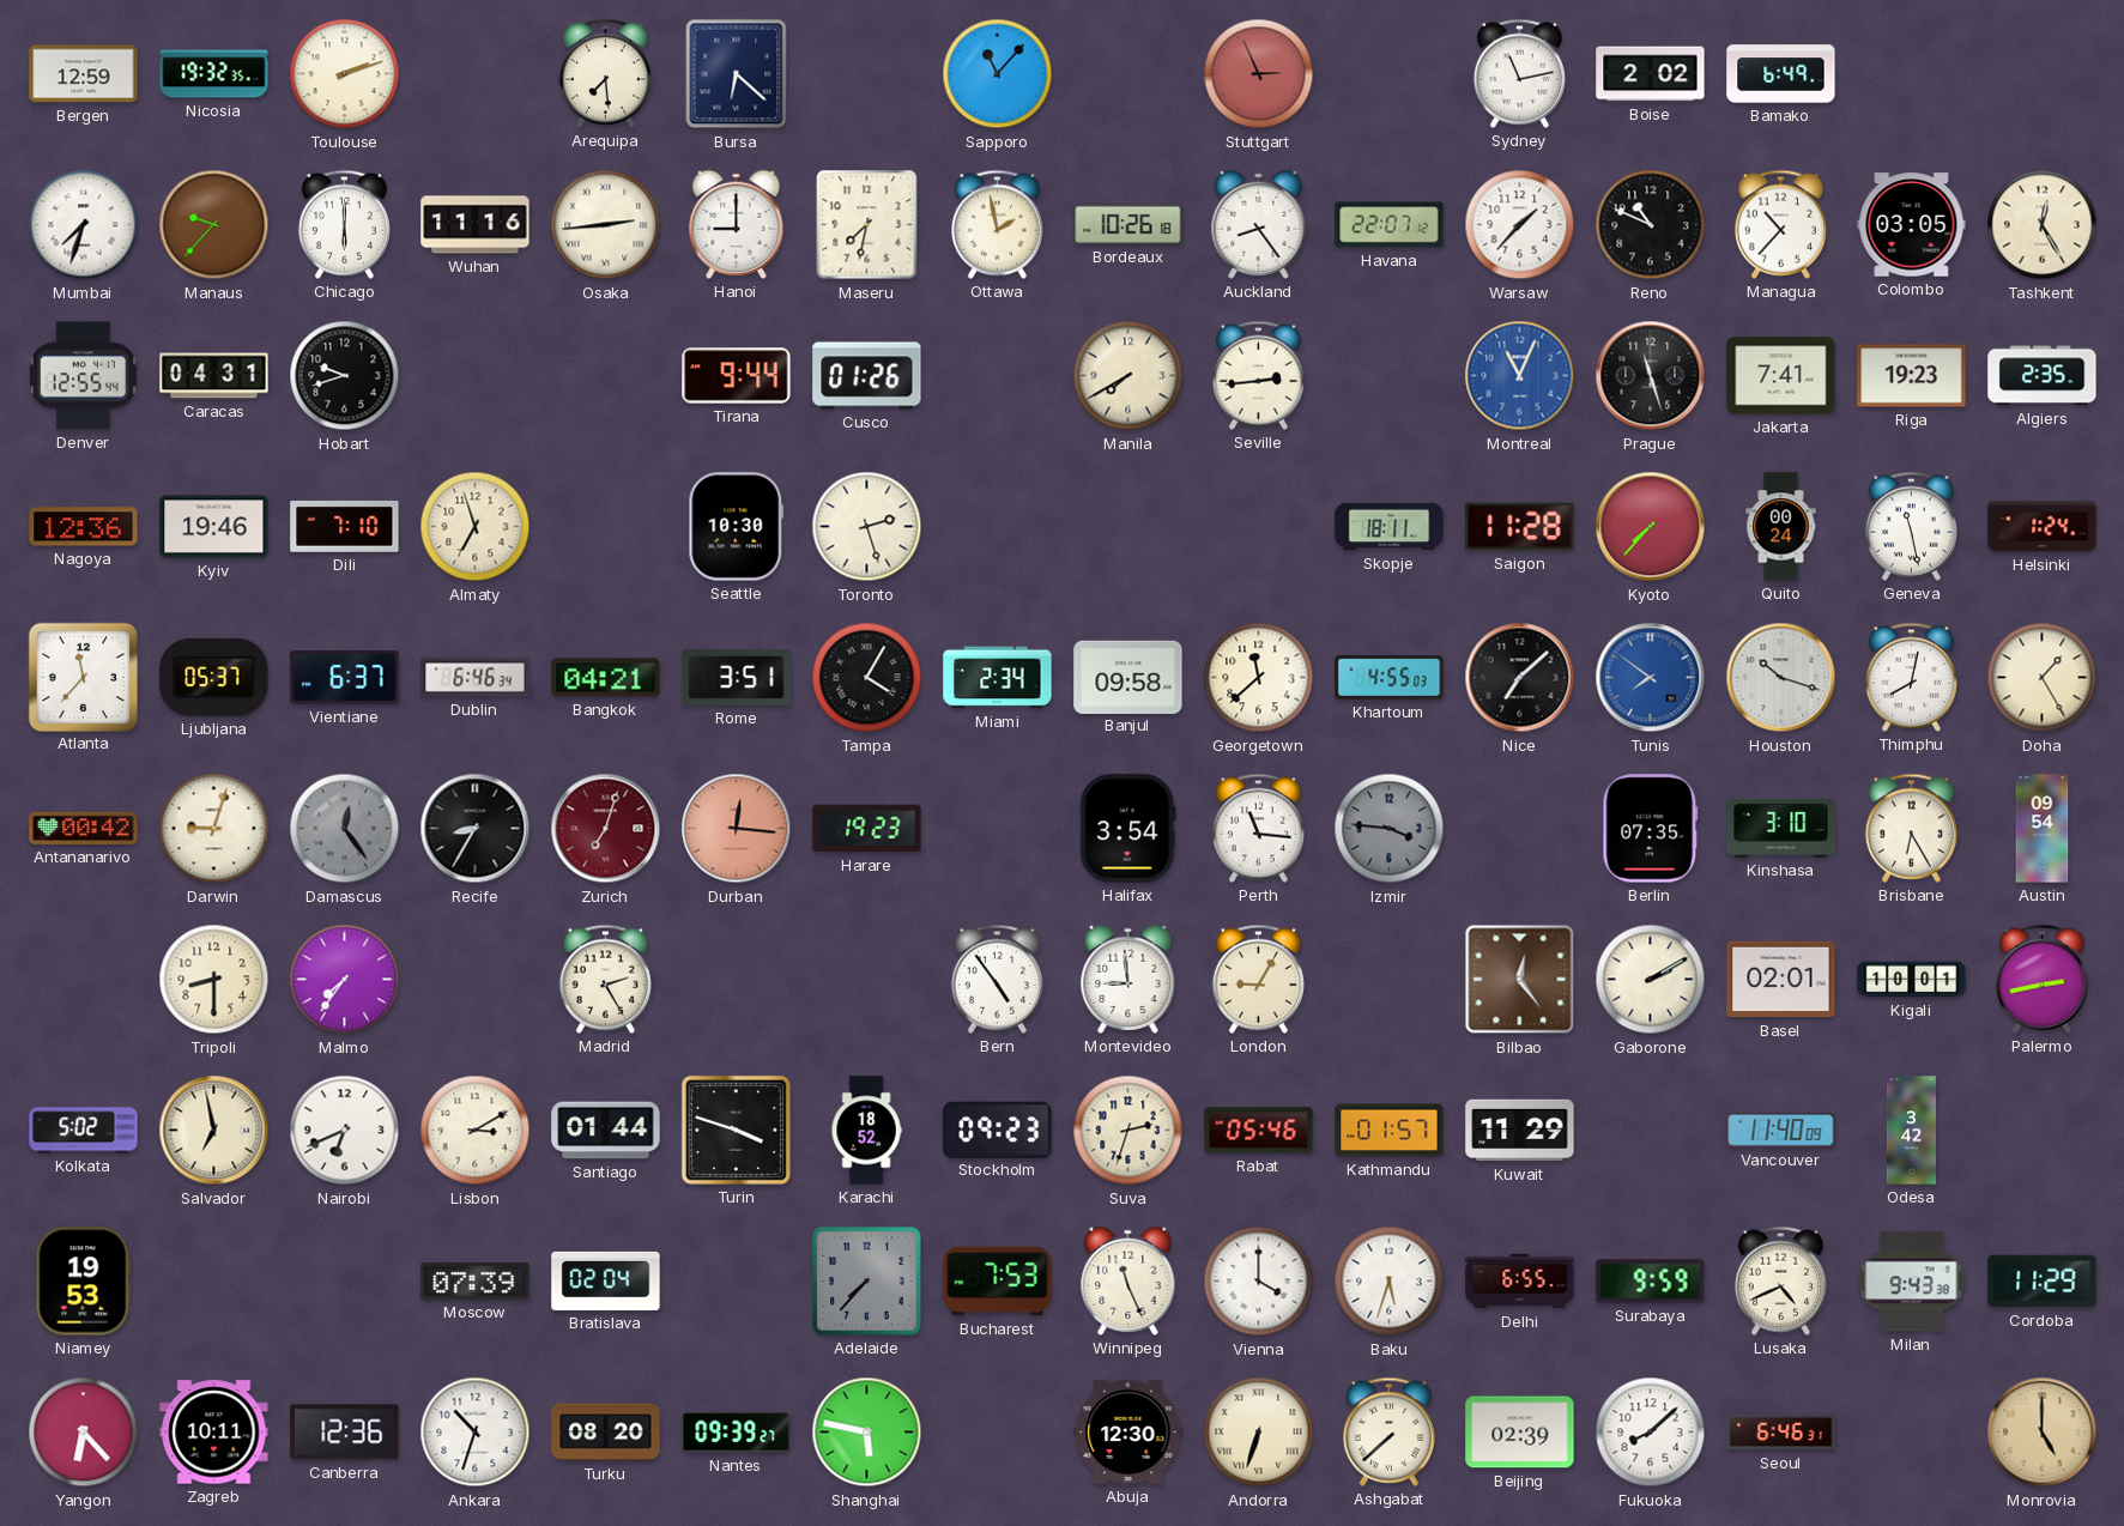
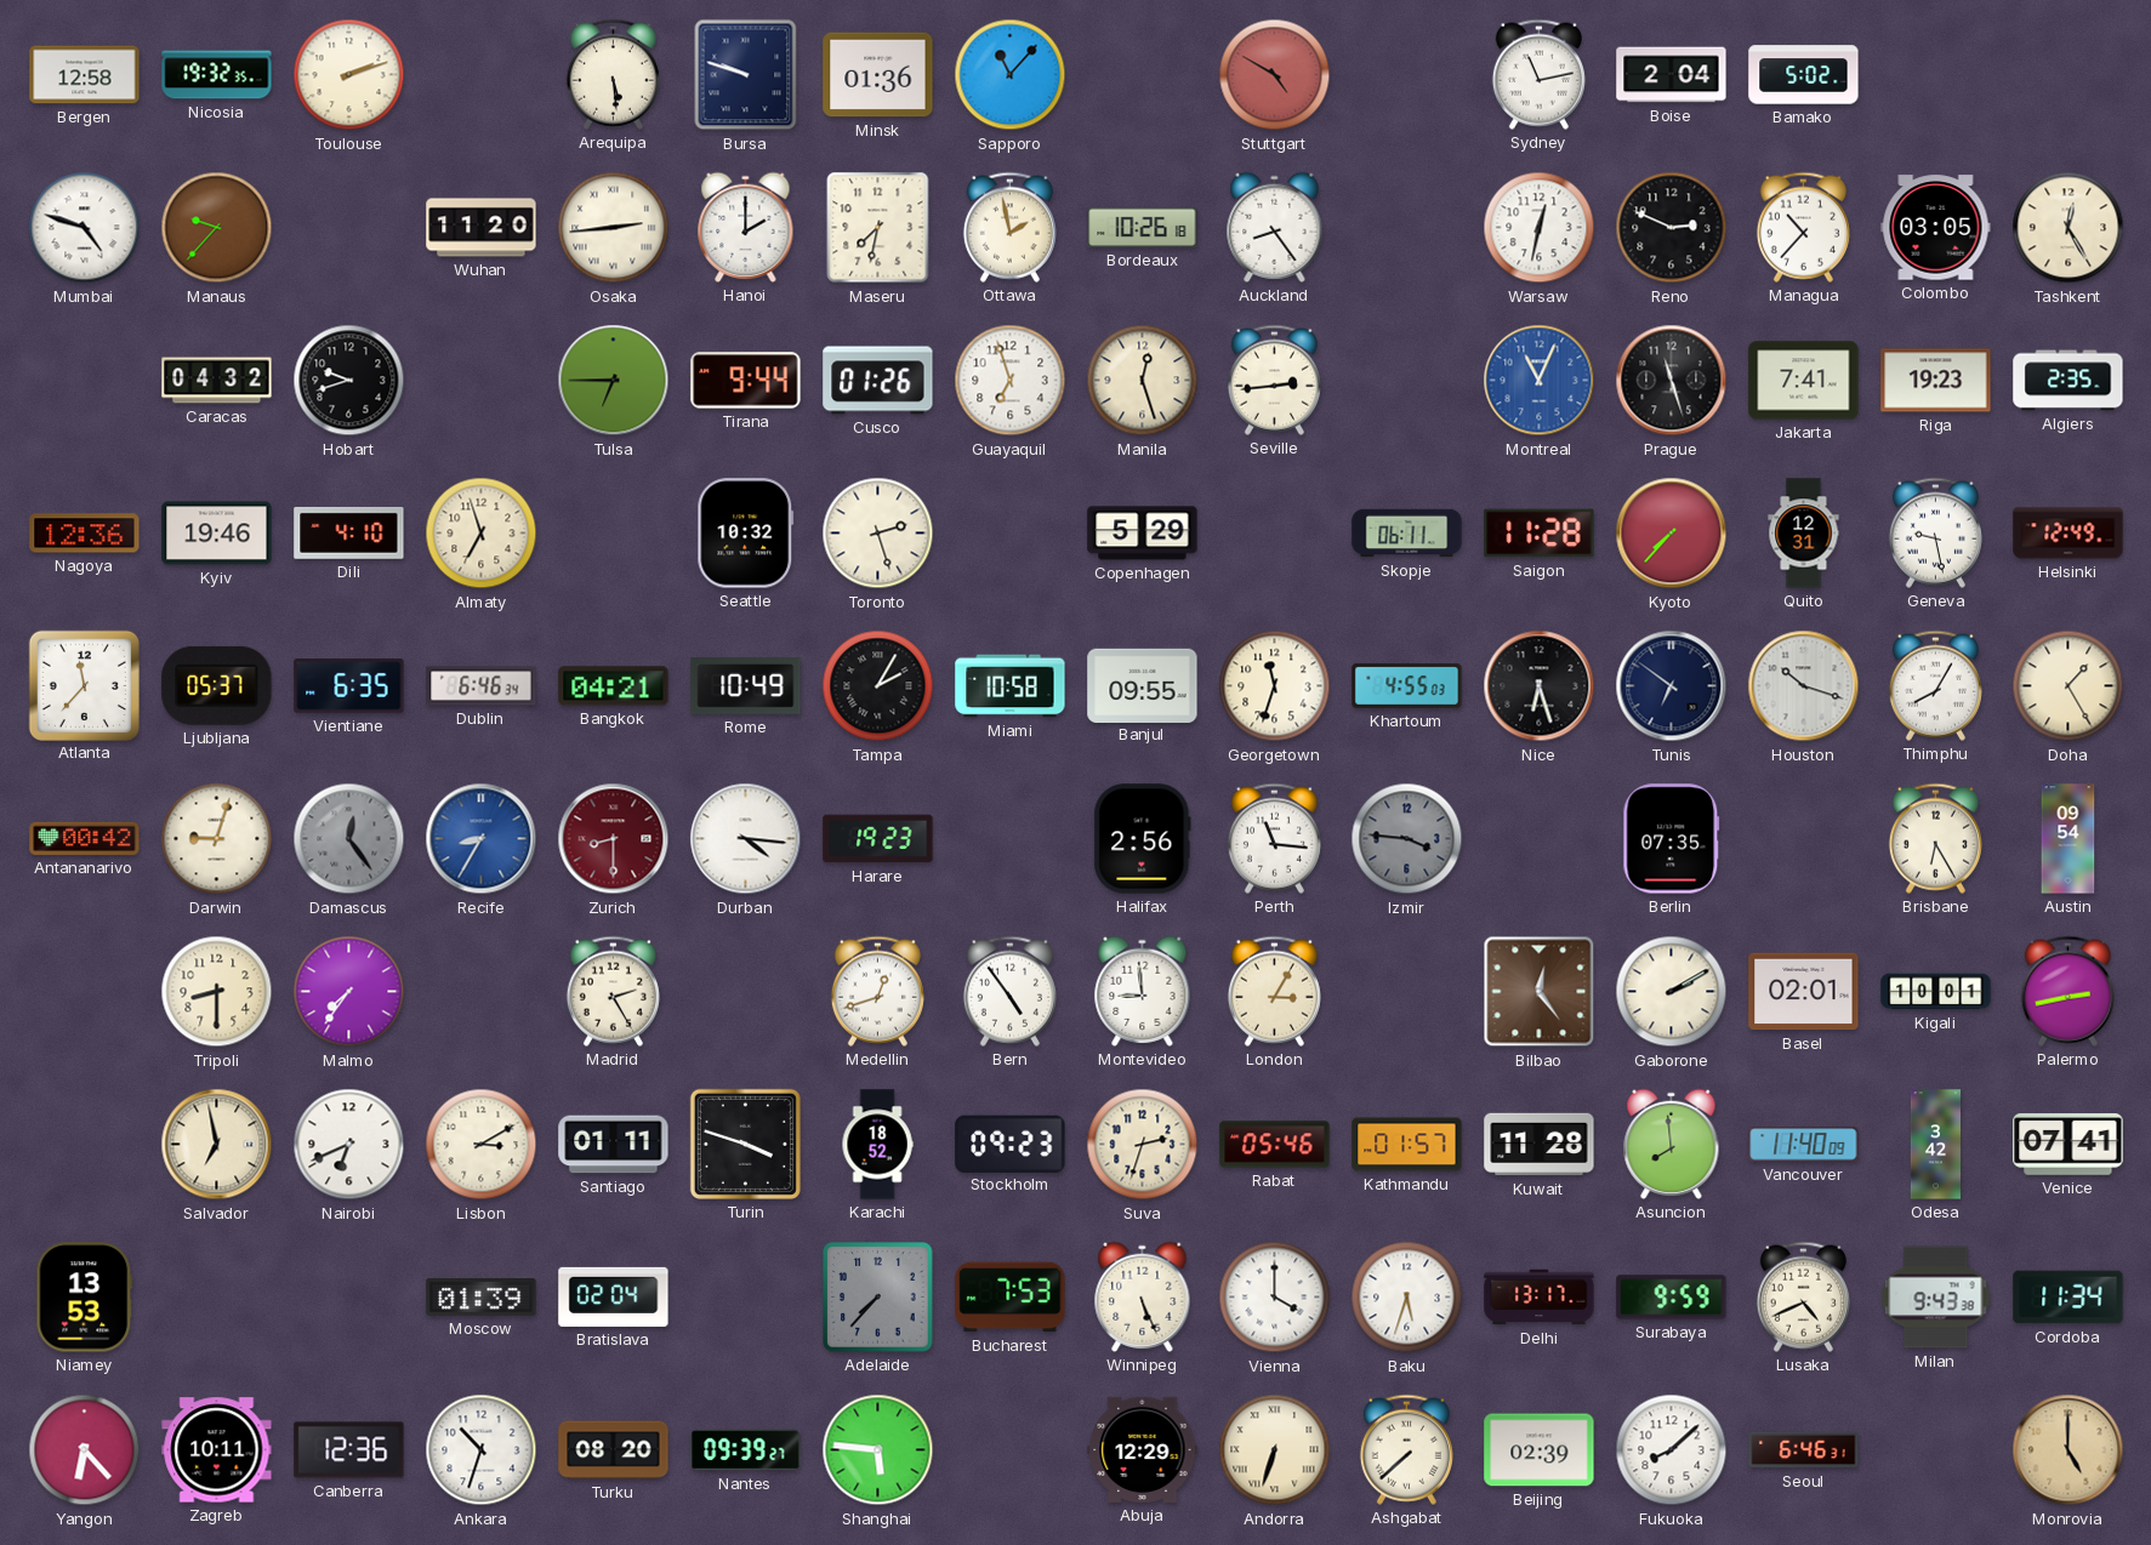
Bergen: 12:59 -> 12:58 (85, 75)
Arequipa: 7:29 -> 5:29 (613, 74)
Bursa: 6:22 -> 9:48 (746, 75)
Minsk: none -> 01:36 (878, 75)
Stuttgart: 2:56 -> 4:50 (1275, 75)
Boise: 2:02 -> 2:04 (1672, 75)
Bamako: 6:49 -> 5:02 (1804, 75)
Mumbai: 7:33 -> 4:48 (85, 228)
Chicago: 6:00 -> none (344, 224)
Wuhan: 11:16 -> 11:20 (482, 228)
Hanoi: 9:00 -> 2:00 (746, 227)
Havana: 22:07 -> none (1390, 225)
Warsaw: 1:37 -> 12:32 (1540, 228)
Reno: 10:49 -> 2:49 (1672, 228)
Denver: 12:55 -> none (83, 376)
Caracas: 04:31 -> 04:32 (217, 381)
Tulsa: none -> 6:45 (614, 381)
Guayaquil: none -> 6:57 (1011, 381)
Manila: 7:40 -> 12:27 (1143, 381)
Dili: 7:10 -> 4:10 (349, 532)
Seattle: 10:30 -> 10:32 (746, 534)
Copenhagen: none -> 5:29 (1143, 534)
Skopje: 18:11 -> 06:11 (1407, 534)
Quito: 00:24 -> 12:31 (1804, 534)
Geneva: 11:28 -> 9:28 (1935, 532)
Helsinki: 1:24 -> 12:49 (2069, 534)
Vientiane: 6:37 -> 6:35 (349, 686)
Rome: 3:51 -> 10:49 (746, 686)
Tampa: 4:05 -> 2:05 (878, 686)
Miami: 2:34 -> 10:58 (1011, 686)
Banjul: 09:58 -> 09:55 (1143, 685)
Georgetown: 11:38 -> 11:33 (1275, 686)
Nice: 7:08 -> 6:27 (1540, 686)
Tunis: 7:51 -> 6:51 (1672, 686)
Tunis dial: blue -> navy (1672, 686)
Thimphu: 8:02 -> 8:05 (1935, 685)
Recife dial: black -> blue (482, 839)
Zurich: 7:03 -> 8:30 (614, 839)
Durban: 12:16 -> 4:16 (746, 839)
Durban dial: salmon -> white (746, 839)
Halifax: 3:54 -> 2:56 (1143, 839)
Kinshasa: 3:10 -> none (1781, 828)
Medellin: none -> 12:42 (877, 991)
London: 9:05 -> 3:05 (1274, 991)
Kolkata: 5:02 -> none (84, 1131)
Santiago: 01:44 -> 01:11 (614, 1145)
Kuwait: 11:29 -> 11:28 (1540, 1145)
Asuncion: none -> 7:59 (1672, 1144)
Venice: none -> 07:41 (2069, 1145)
Niamey: 19:53 -> 13:53 (85, 1298)
Moscow: 07:39 -> 01:39 (482, 1298)
Winnipeg: 11:26 -> 5:26 (1143, 1296)
Delhi: 6:55 -> 13:17 (1540, 1298)
Cordoba: 11:29 -> 11:34 (2069, 1298)
Shanghai: 5:47 -> 5:46 (878, 1450)
Abuja: 12:30 -> 12:29 (1143, 1449)
